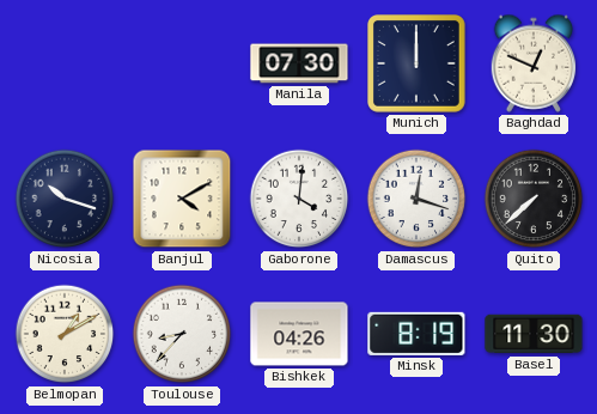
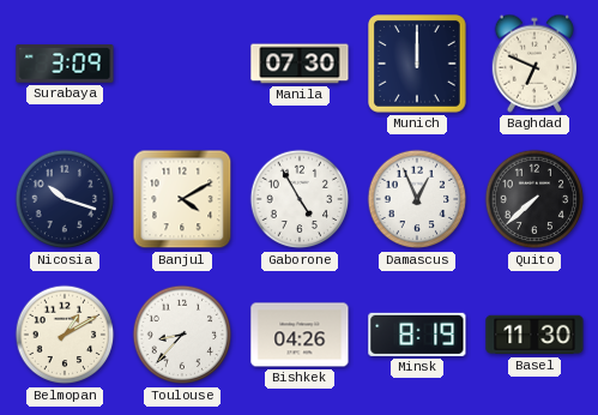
Surabaya: none -> 3:09 (65, 64)
Baghdad: 12:49 -> 6:49 (534, 64)
Gaborone: 4:01 -> 4:55 (300, 199)
Damascus: 12:18 -> 12:56 (417, 199)
